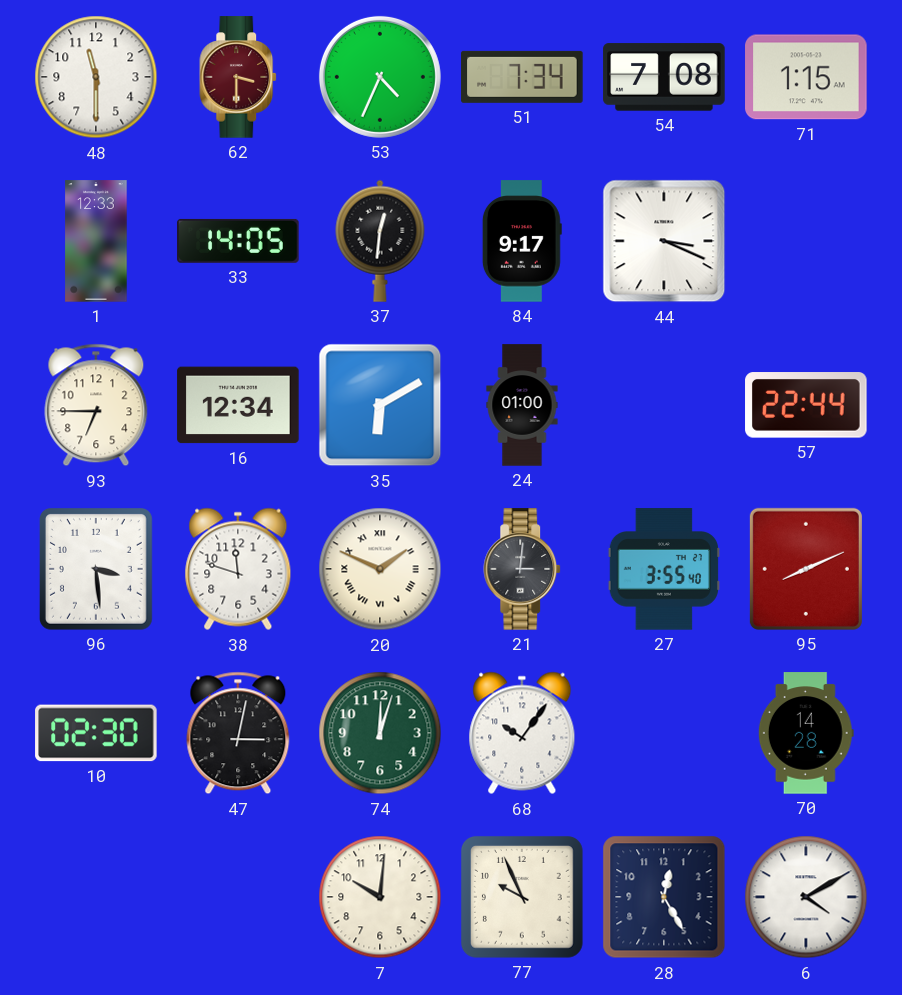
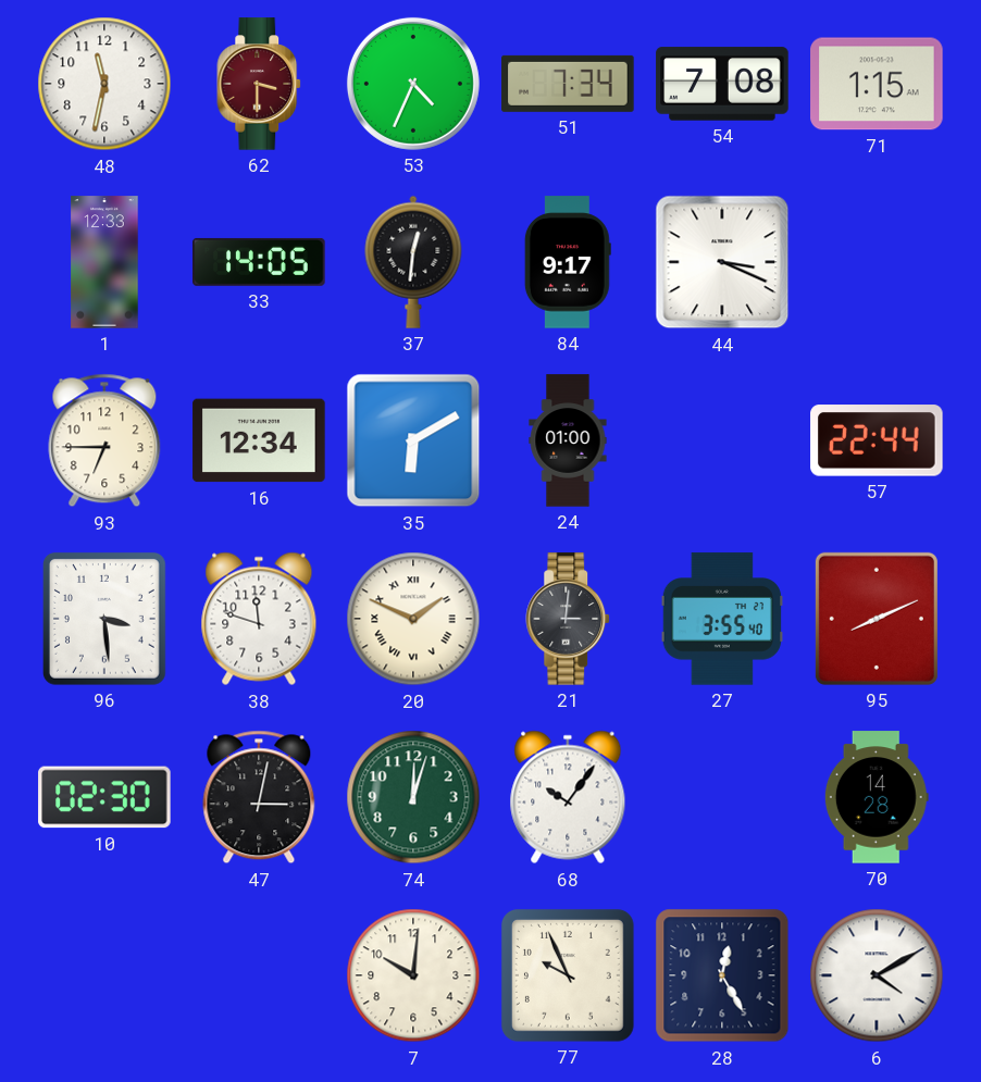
48: 11:30 -> 11:32 (104, 84)
